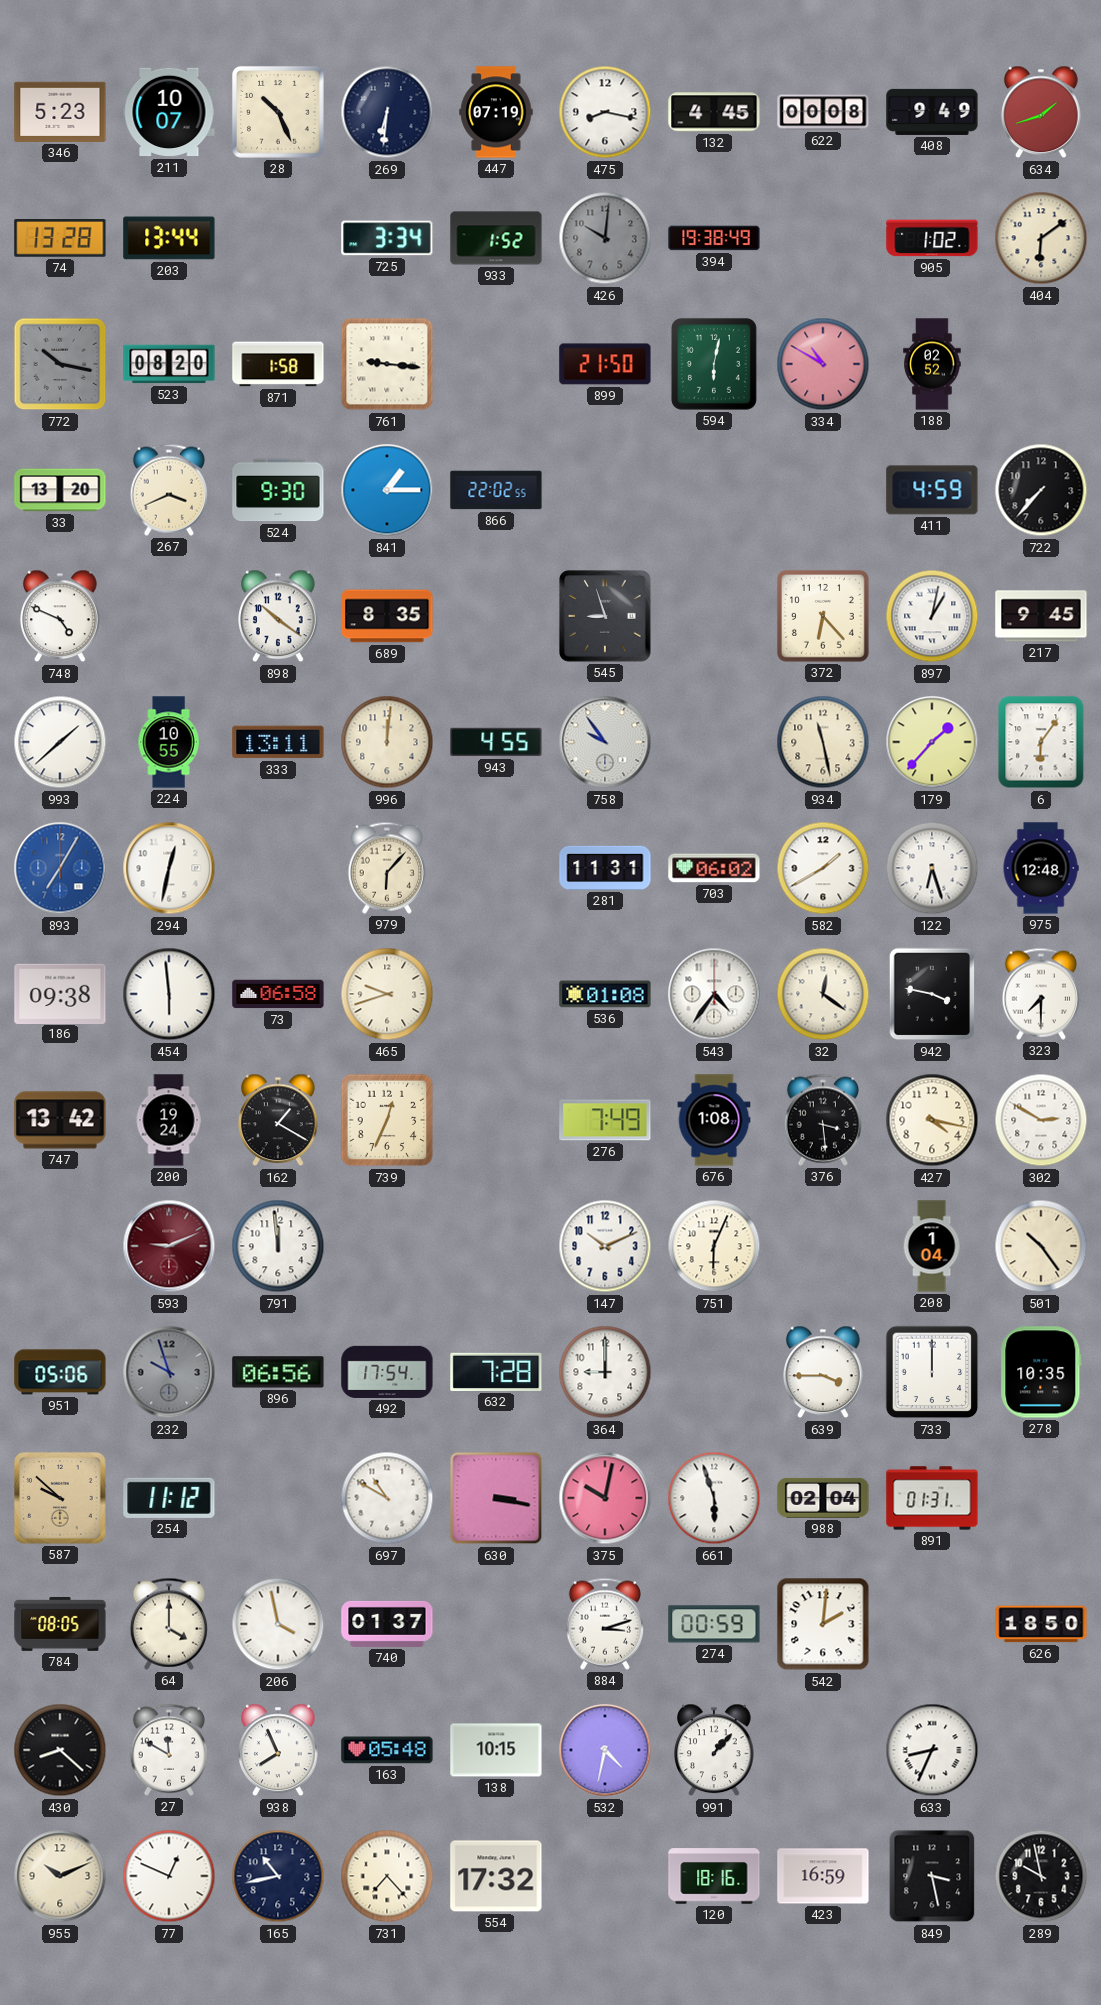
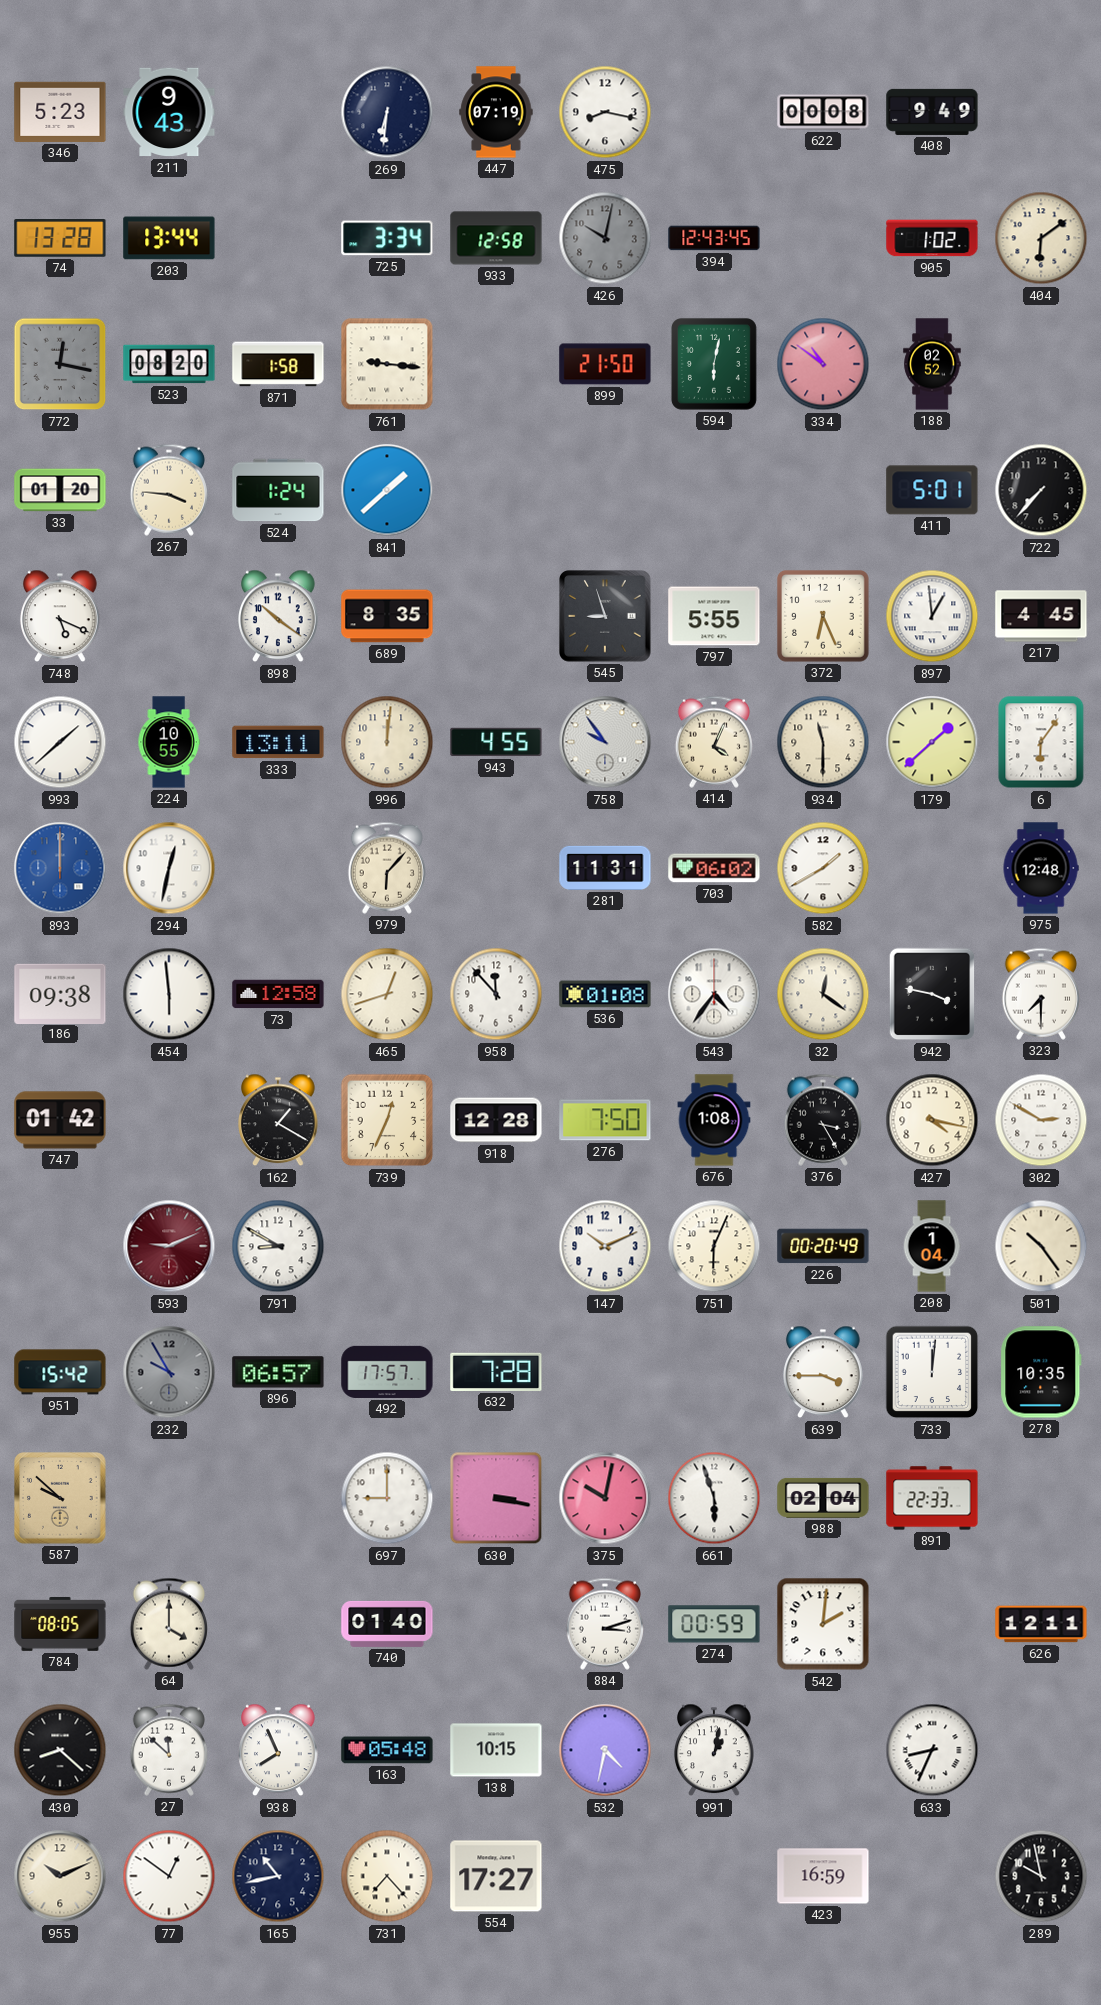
211: 10:07 -> 9:43 (169, 112)
28: 10:26 -> none (278, 112)
132: 4:45 -> none (714, 112)
634: 1:42 -> none (1041, 112)
933: 1:52 -> 12:58 (496, 238)
426: 10:01 -> 10:02 (605, 238)
394: 19:38 -> 12:43 (714, 238)
772: 10:17 -> 12:17 (60, 364)
334: 10:50 -> 10:51 (823, 364)
33: 13:20 -> 01:20 (60, 490)
267: 3:41 -> 3:46 (168, 490)
524: 9:30 -> 1:24 (278, 490)
841: 1:15 -> 1:38 (387, 490)
866: 22:02 -> none (496, 490)
411: 4:59 -> 5:01 (932, 490)
748: 4:49 -> 5:19 (60, 616)
797: none -> 5:55 (714, 616)
372: 6:23 -> 6:26 (823, 616)
897: 1:02 -> 12:59 (932, 616)
217: 9:45 -> 4:45 (1041, 616)
414: none -> 4:04 (713, 742)
934: 11:28 -> 11:30 (823, 742)
179: 1:37 -> 1:38 (932, 742)
893: 7:05 -> 12:00 (60, 868)
122: 6:27 -> none (932, 868)
73: 06:58 -> 12:58 (278, 994)
465: 9:42 -> 12:42 (387, 994)
958: none -> 11:53 (496, 994)
747: 13:42 -> 01:42 (60, 1120)
200: 19:24 -> none (169, 1120)
918: none -> 12:28 (496, 1120)
276: 7:49 -> 7:50 (605, 1120)
376: 3:29 -> 3:25 (822, 1120)
791: 11:59 -> 8:50 (278, 1246)
226: none -> 00:20 (823, 1246)
951: 05:06 -> 15:42 (60, 1372)
232: 9:57 -> 9:55 (169, 1372)
896: 06:56 -> 06:57 (278, 1372)
492: 17:54 -> 17:57 (387, 1372)
364: 9:00 -> none (605, 1372)
733: 12:00 -> 12:01 (932, 1372)
254: 11:12 -> none (169, 1498)
697: 10:50 -> 9:00 (387, 1498)
891: 01:31 -> 22:33 (932, 1498)
206: 3:58 -> none (278, 1624)
740: 01:37 -> 01:40 (387, 1624)
626: 18:50 -> 12:11 (1041, 1624)
27: 11:50 -> 11:52 (168, 1750)
991: 1:07 -> 1:02 (714, 1750)
77: 12:49 -> 12:51 (169, 1876)
554: 17:32 -> 17:27 (496, 1876)
120: 18:16 -> none (714, 1876)
849: 3:28 -> none (932, 1876)
